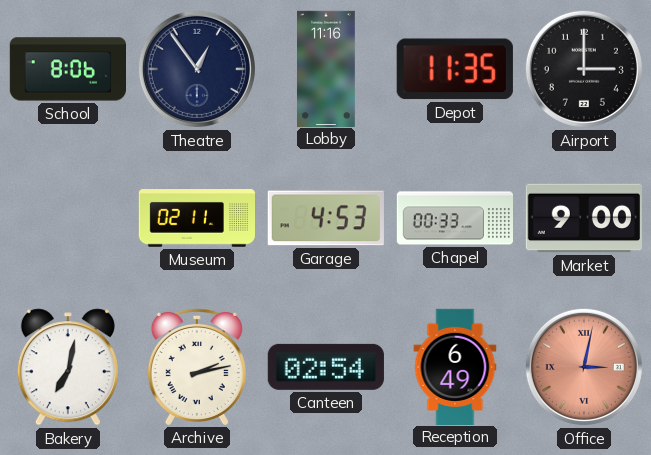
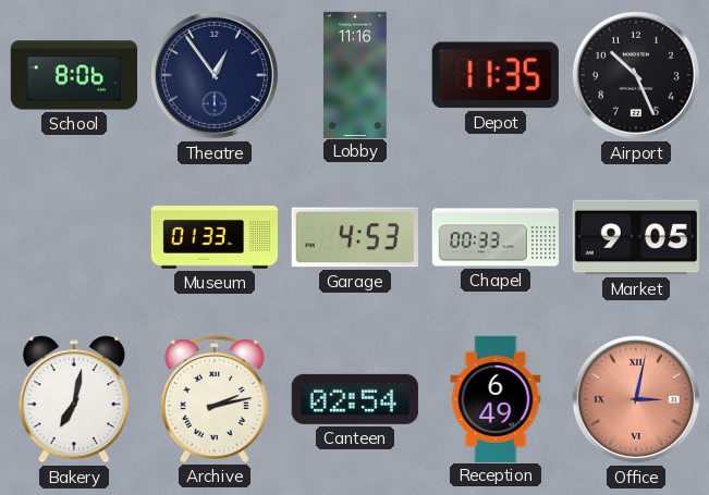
Airport: 3:00 -> 10:26 (636, 75)
Museum: 02:11 -> 01:33 (213, 237)
Market: 9:00 -> 9:05 (636, 237)
